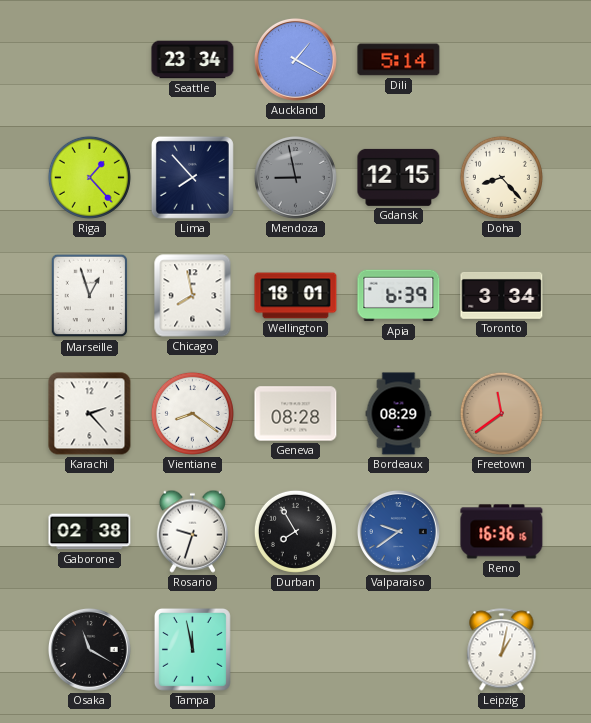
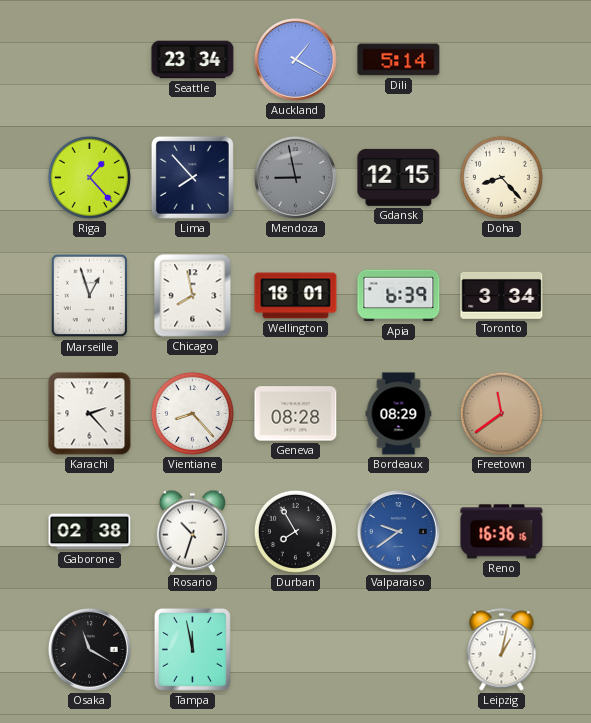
Vientiane: 8:21 -> 8:23 (192, 413)
Rosario: 9:33 -> 10:33 (192, 531)
